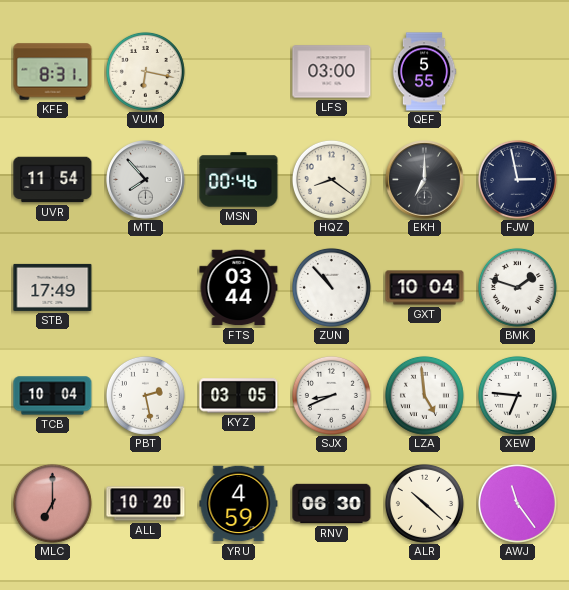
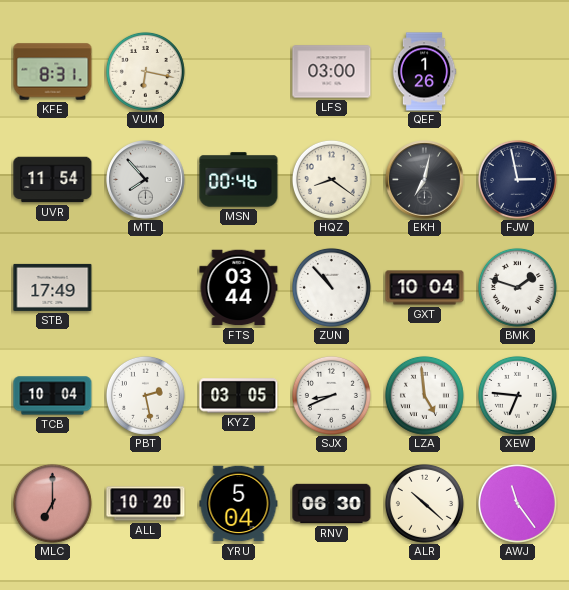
QEF: 5:55 -> 1:26 (424, 72)
EKH: 7:00 -> 7:02 (425, 180)
YRU: 4:59 -> 5:04 (239, 504)
